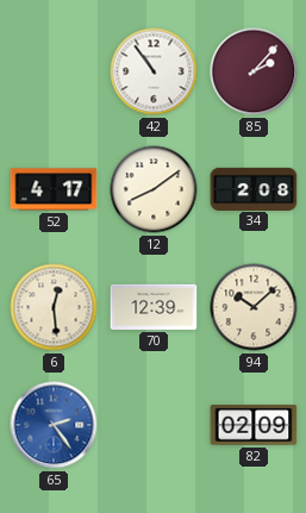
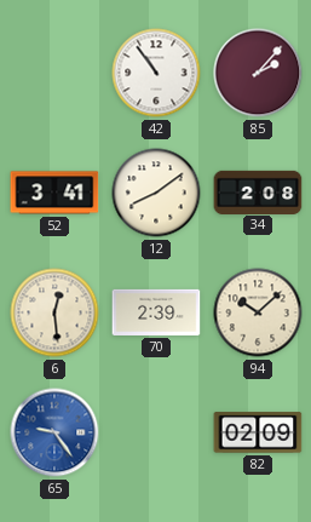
52: 4:17 -> 3:41 (54, 193)
70: 12:39 -> 2:39 (156, 312)
65: 2:24 -> 9:24 (54, 432)
